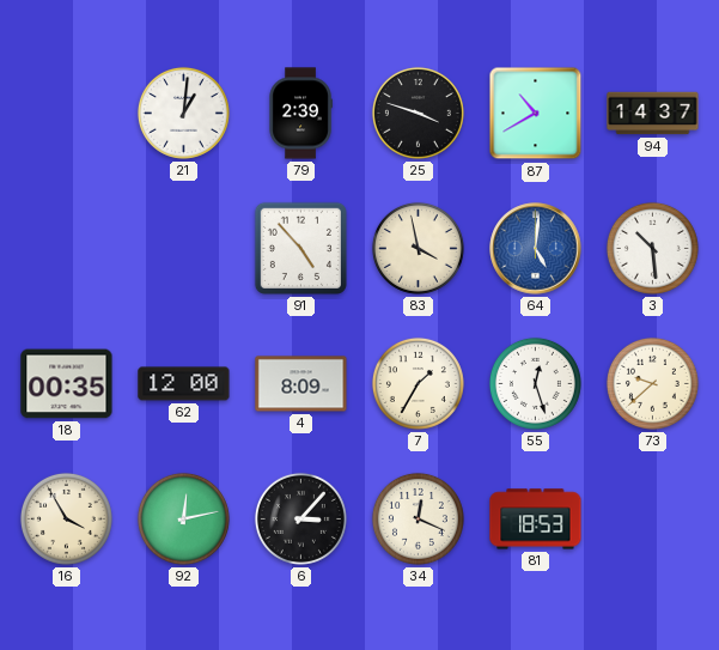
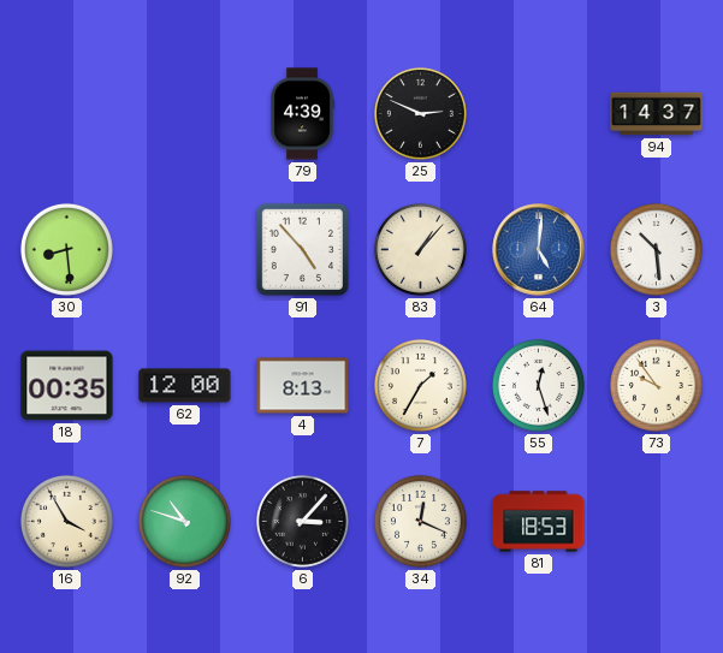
21: 1:01 -> none (183, 113)
79: 2:39 -> 4:39 (302, 114)
25: 3:48 -> 2:49 (420, 113)
87: 10:40 -> none (536, 114)
30: none -> 8:29 (66, 249)
83: 3:58 -> 1:07 (420, 249)
4: 8:09 -> 8:13 (303, 386)
73: 9:38 -> 9:54 (656, 385)
92: 12:13 -> 10:48 (184, 521)
